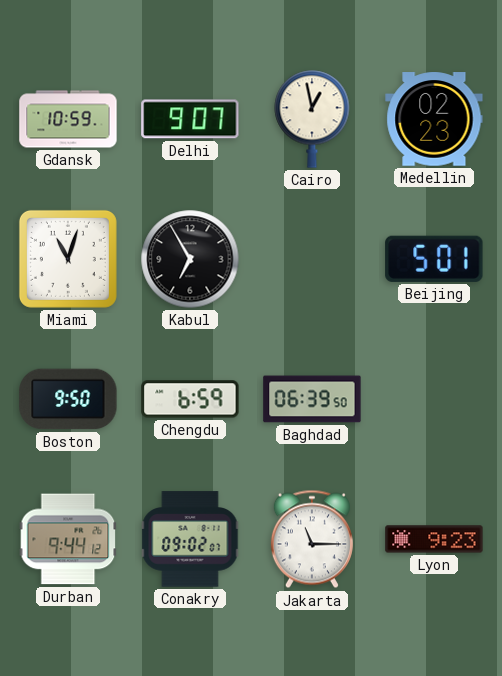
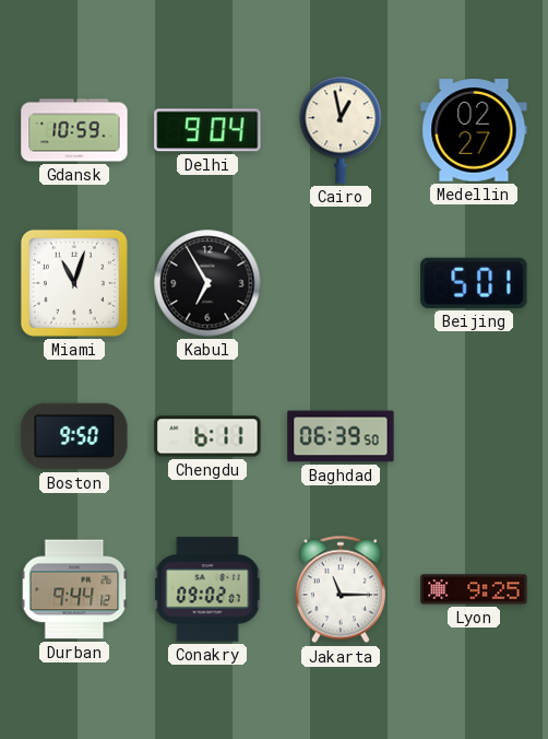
Delhi: 9:07 -> 9:04 (207, 130)
Medellin: 02:23 -> 02:27 (474, 130)
Chengdu: 6:59 -> 6:11 (207, 436)
Lyon: 9:23 -> 9:25 (474, 589)
